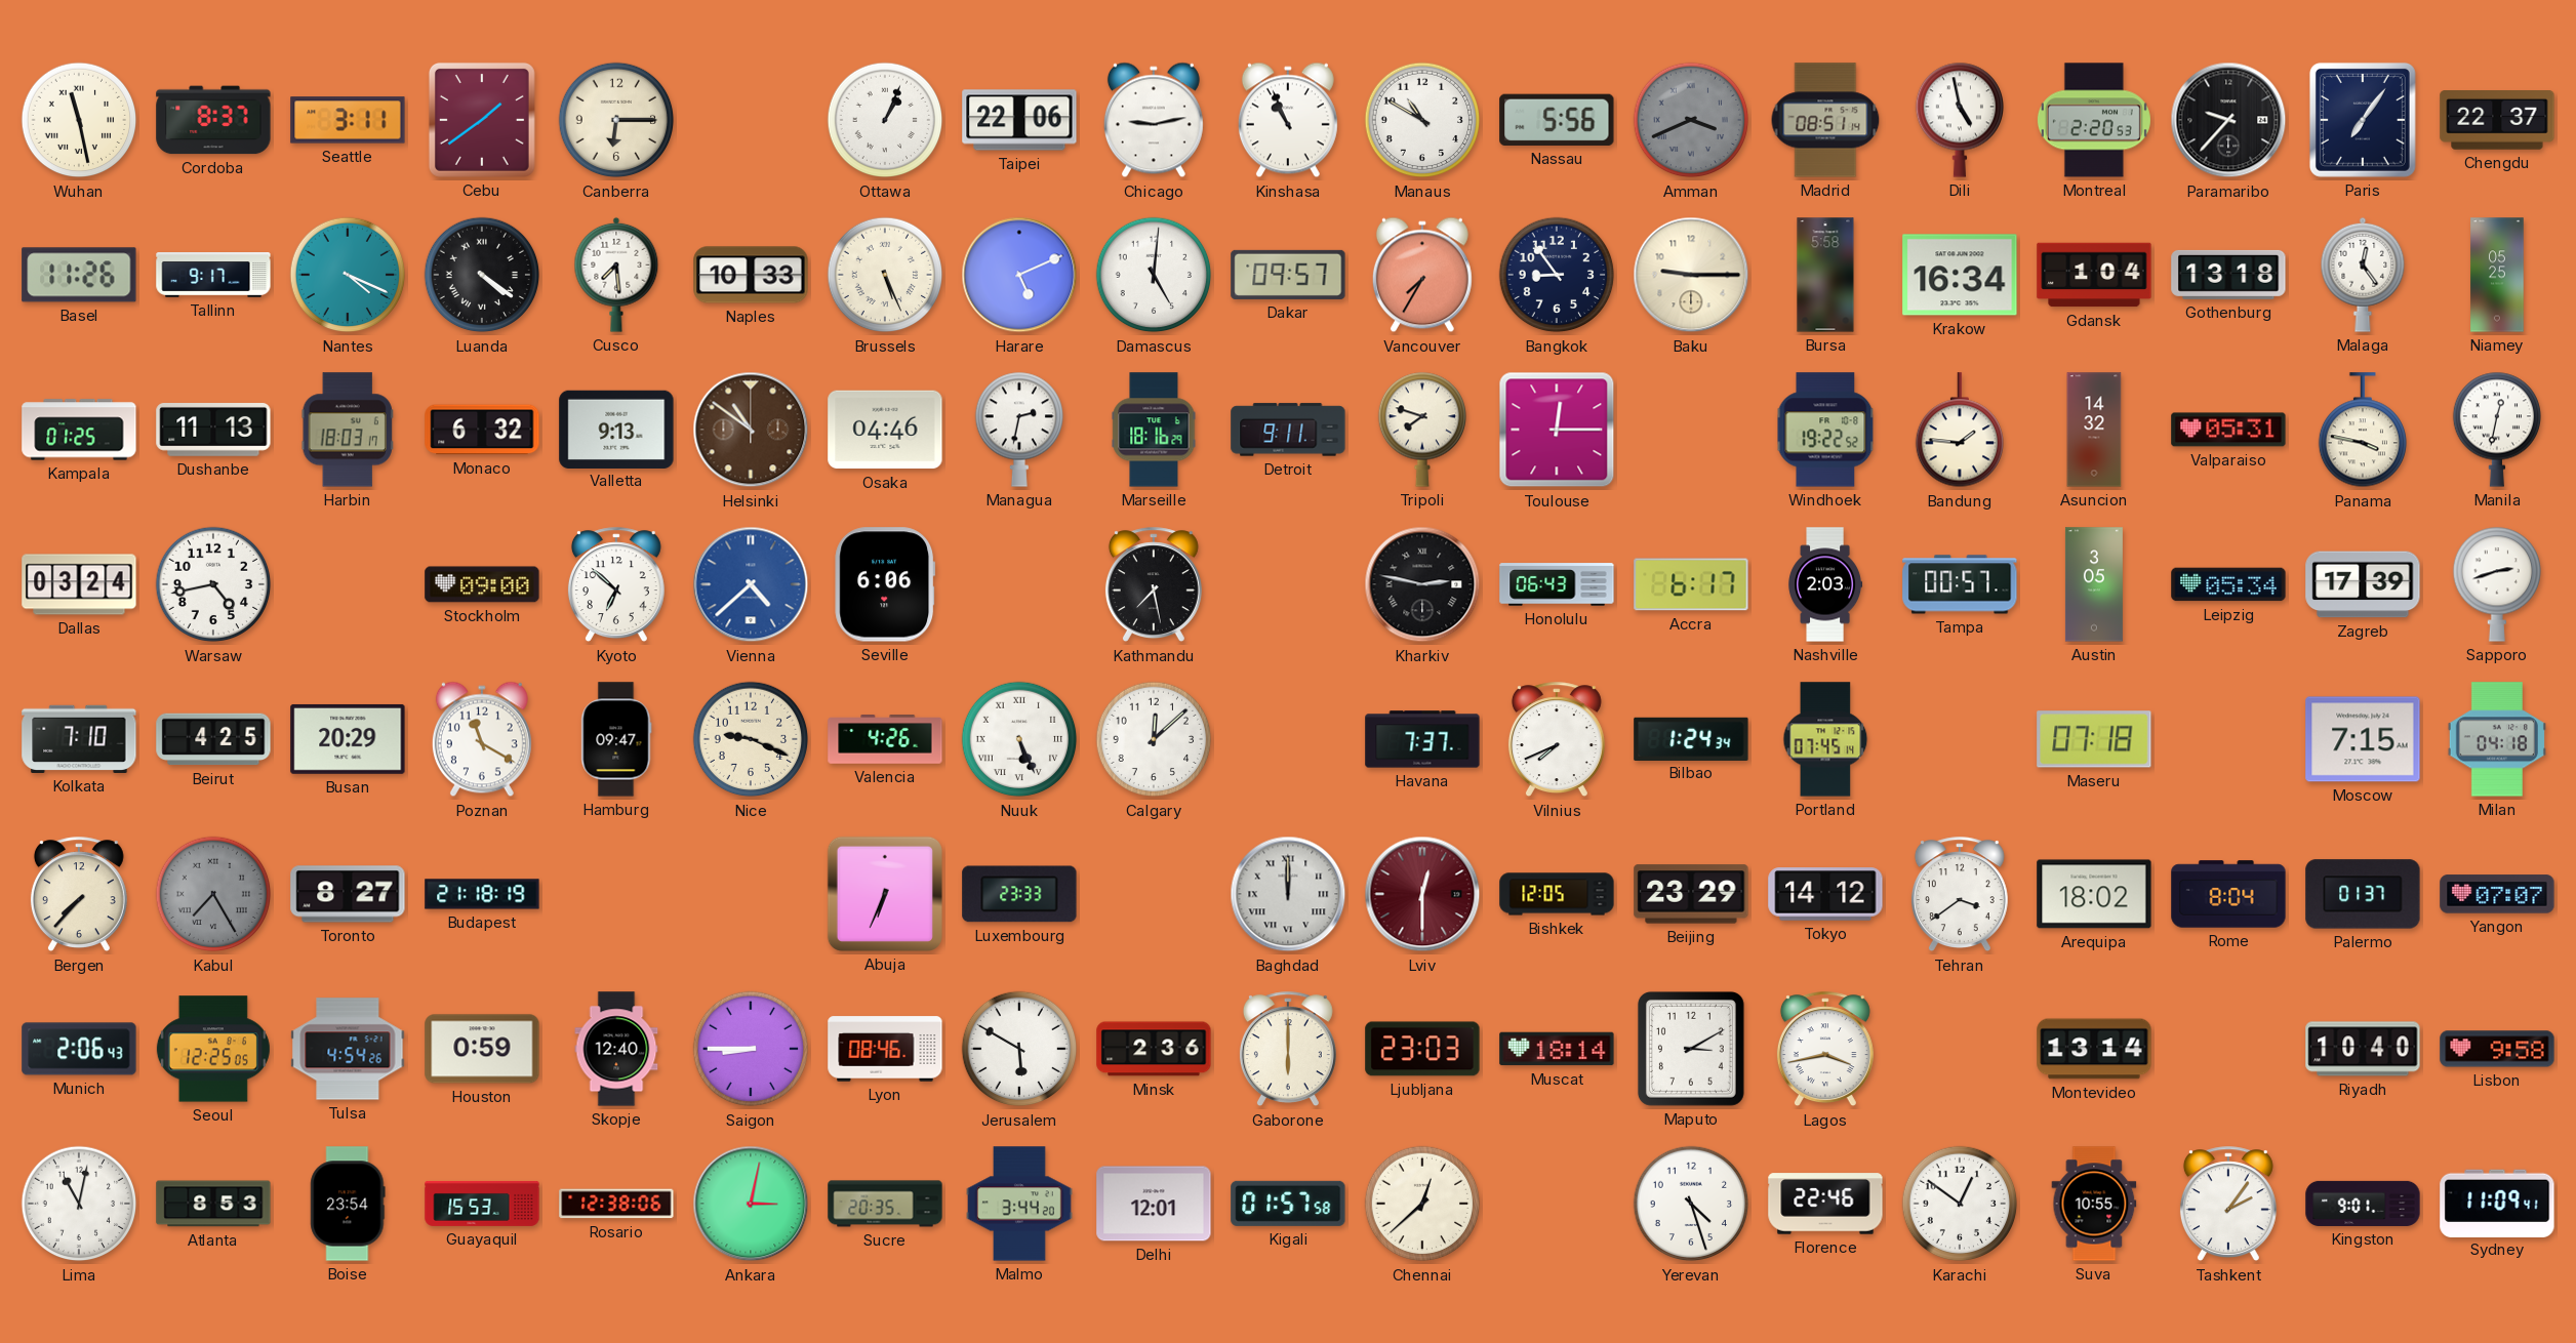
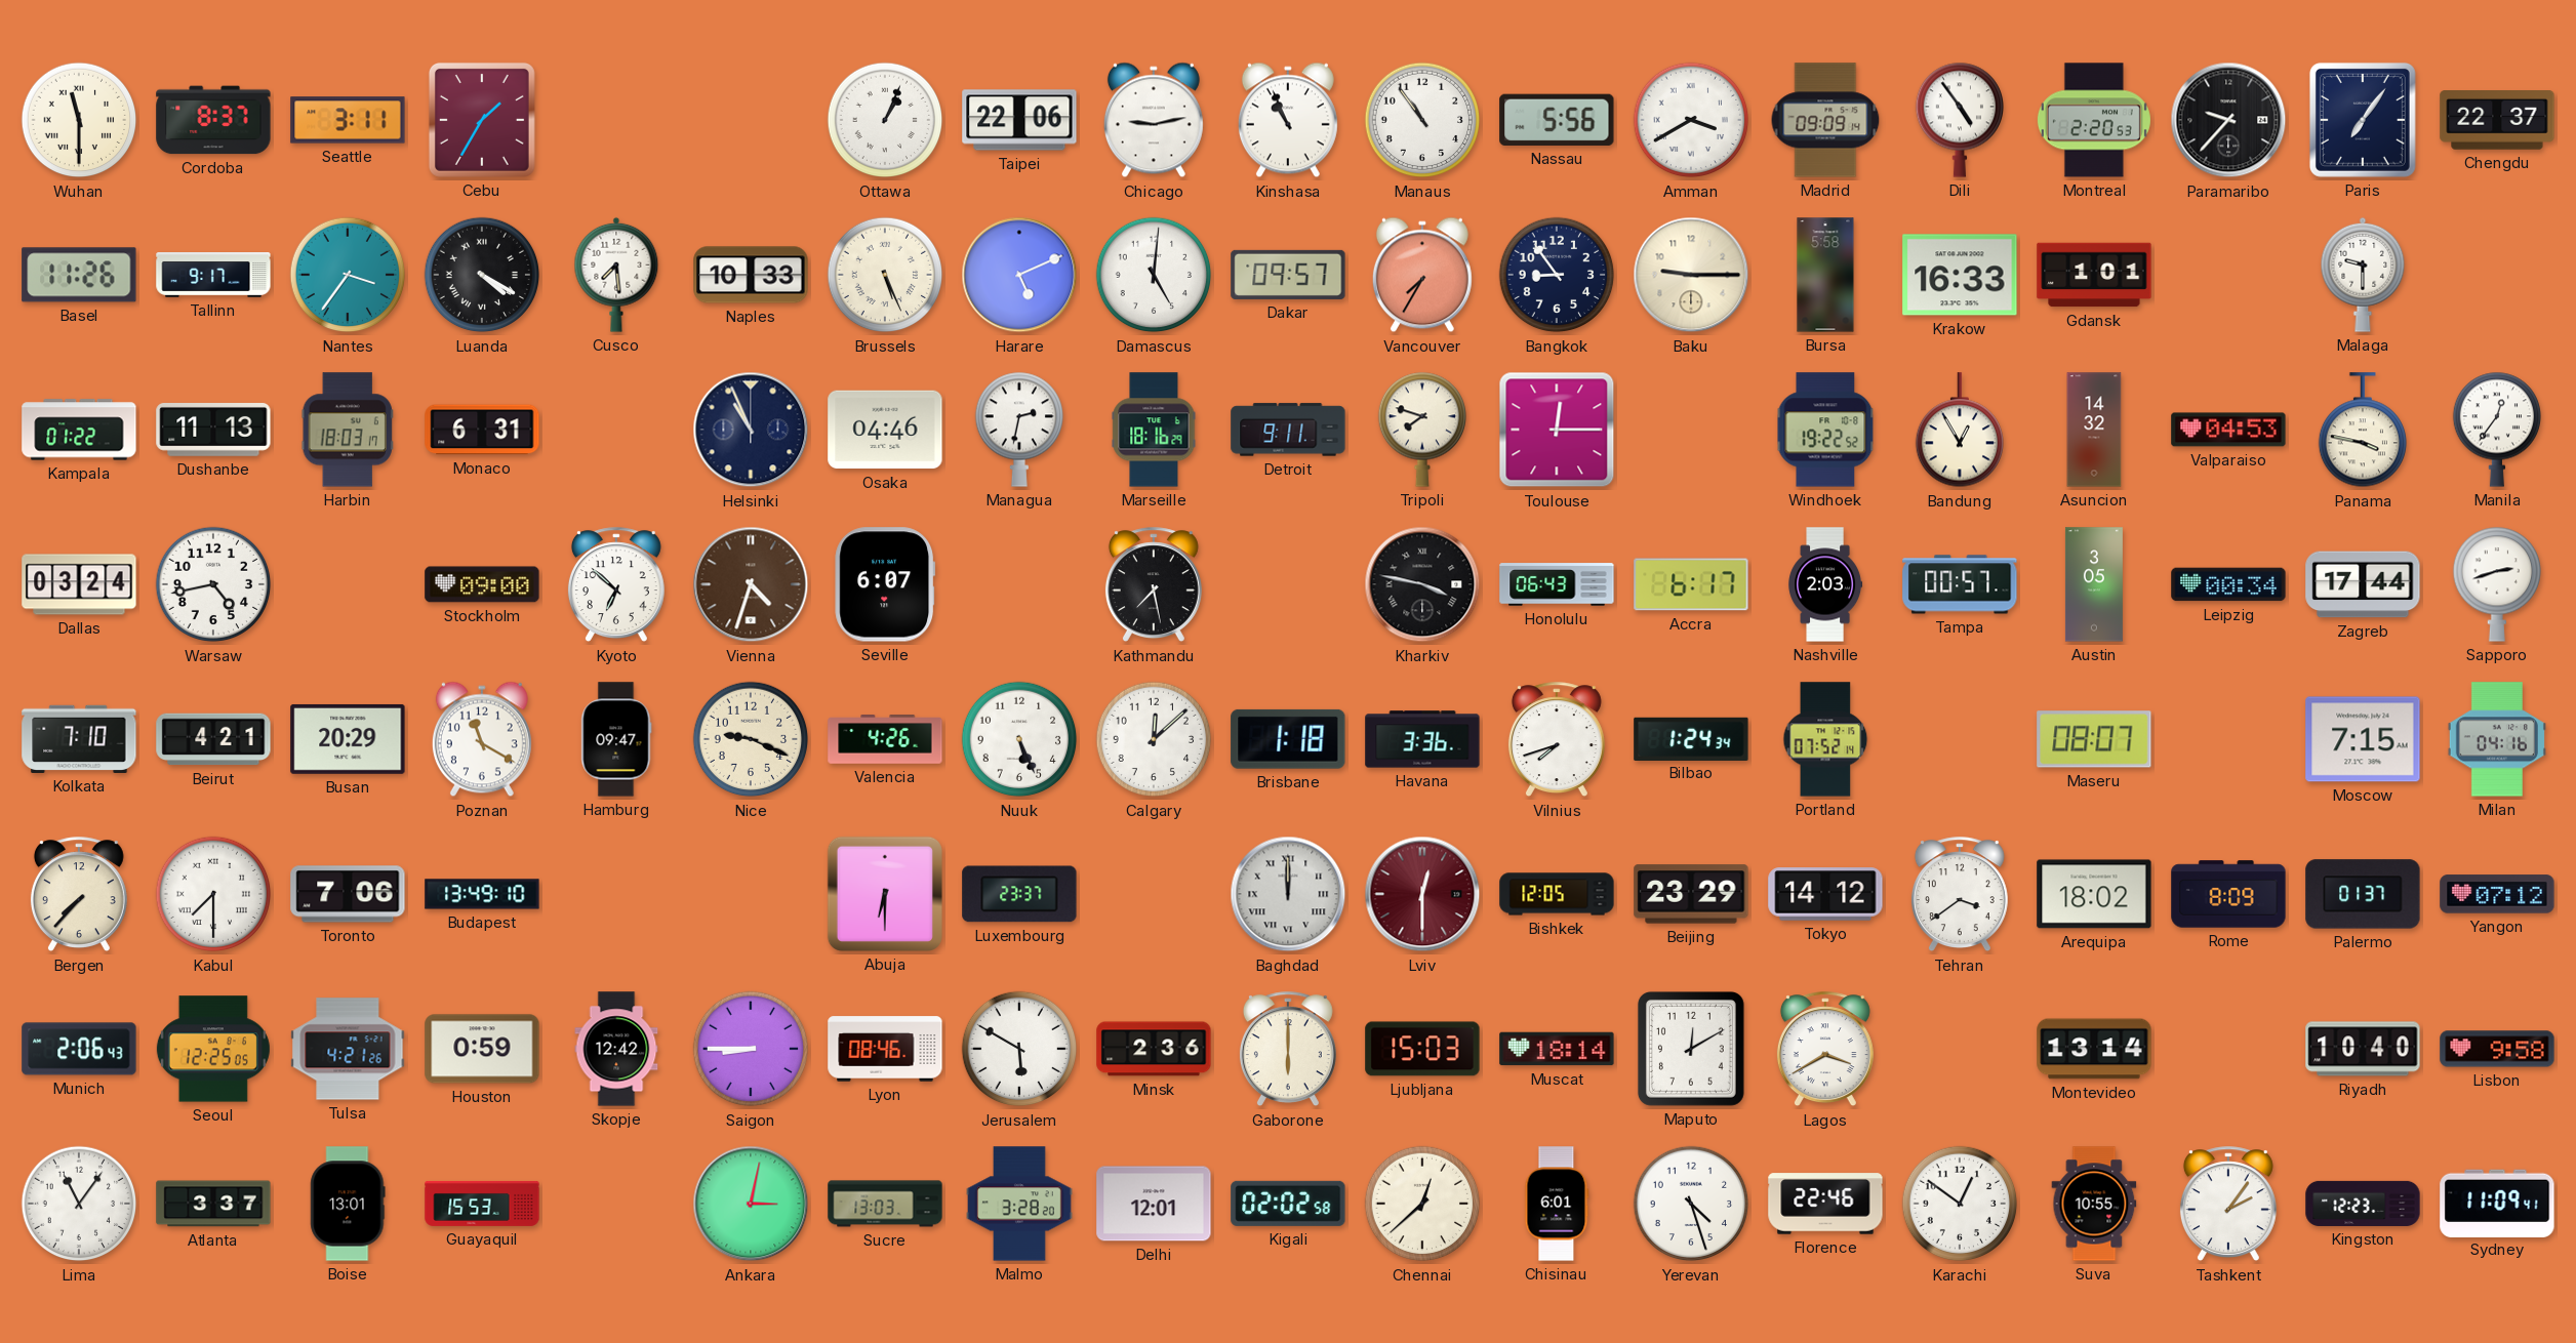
Wuhan: 11:28 -> 11:30 (79, 120)
Cebu: 1:39 -> 1:35 (482, 120)
Canberra: 6:15 -> none (616, 120)
Manaus: 10:50 -> 10:54 (1422, 120)
Amman: 3:41 -> 3:40 (1691, 120)
Amman dial: grey -> white (1691, 120)
Madrid: 08:51 -> 09:09 (1825, 120)
Dili: 4:58 -> 4:54 (1959, 120)
Nantes: 4:19 -> 3:36 (348, 275)
Luanda: 4:21 -> 4:20 (482, 275)
Krakow: 16:34 -> 16:33 (1960, 275)
Gdansk: 1:04 -> 1:01 (2094, 275)
Gothenburg: 13:18 -> none (2228, 275)
Malaga: 12:24 -> 9:30 (2363, 275)
Niamey: 05:25 -> none (2497, 275)
Kampala: 01:25 -> 01:22 (79, 430)
Monaco: 6:32 -> 6:31 (482, 430)
Valletta: 9:13 -> none (616, 429)
Helsinki: 10:51 -> 10:56 (751, 430)
Helsinki dial: brown -> navy (751, 430)
Bandung: 1:46 -> 12:55 (1959, 431)
Valparaiso: 05:31 -> 04:53 (2228, 430)
Manila: 12:32 -> 12:36 (2496, 430)
Vienna: 4:38 -> 4:33 (751, 584)
Vienna dial: blue -> brown (751, 584)
Seville: 6:06 -> 6:07 (885, 584)
Kharkiv: 2:47 -> 3:47 (1422, 584)
Leipzig: 05:34 -> 00:34 (2228, 584)
Zagreb: 17:39 -> 17:44 (2363, 584)
Beirut: 4:25 -> 4:21 (213, 739)
Nuuk numerals: Roman -> Arabic (1019, 739)
Brisbane: none -> 1:18 (1288, 739)
Havana: 7:37 -> 3:36 (1422, 739)
Vilnius: 7:41 -> 7:42 (1557, 740)
Portland: 07:45 -> 07:52 (1825, 739)
Maseru: 07:18 -> 08:07 (2094, 739)
Milan: 04:18 -> 04:16 (2497, 739)
Kabul: 7:25 -> 7:30 (213, 894)
Kabul dial: grey -> white (213, 894)
Toronto: 8:27 -> 7:06 (348, 894)
Budapest: 21:18 -> 13:49 (482, 894)
Abuja: 6:34 -> 6:30 (885, 894)
Luxembourg: 23:33 -> 23:37 (1019, 894)
Rome: 8:04 -> 8:09 (2228, 894)
Yangon: 07:07 -> 07:12 (2497, 894)
Tulsa: 4:54 -> 4:21 (348, 1049)
Skopje: 12:40 -> 12:42 (616, 1049)
Ljubljana: 23:03 -> 15:03 (1422, 1049)
Maputo: 3:10 -> 12:10 (1691, 1049)
Lagos: 3:43 -> 3:40 (1825, 1050)
Lima: 11:02 -> 11:06 (79, 1204)
Atlanta: 8:53 -> 3:37 (213, 1204)
Boise: 23:54 -> 13:01 (348, 1204)
Rosario: 12:38 -> none (616, 1204)
Sucre: 20:35 -> 13:03 (885, 1204)
Malmo: 3:44 -> 3:28 (1020, 1204)
Kigali: 01:57 -> 02:02 (1288, 1204)
Chisinau: none -> 6:01 (1557, 1204)
Kingston: 9:01 -> 12:23 (2363, 1204)
